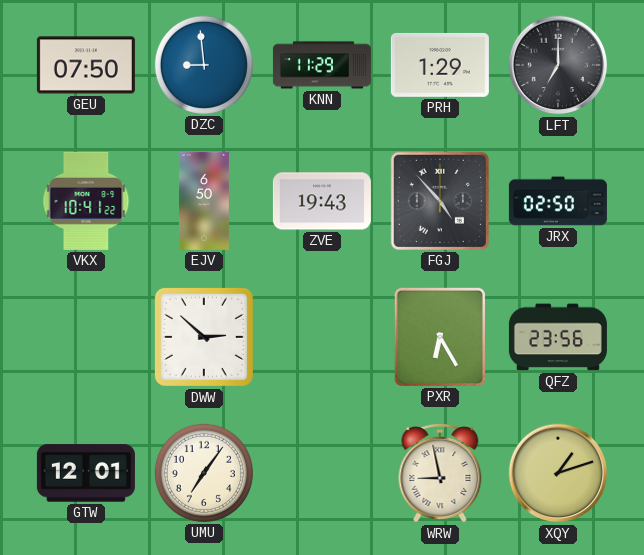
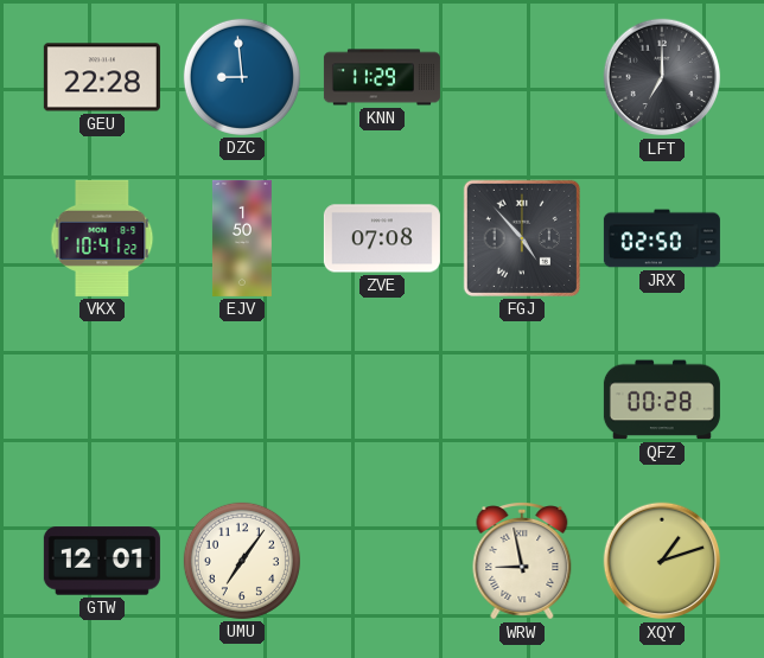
GEU: 07:50 -> 22:28 (102, 77)
PRH: 1:29 -> none (440, 65)
EJV: 6:50 -> 1:50 (242, 238)
ZVE: 19:43 -> 07:08 (382, 238)
DWW: 2:52 -> none (204, 337)
PXR: 6:25 -> none (440, 337)
QFZ: 23:56 -> 00:28 (662, 400)
